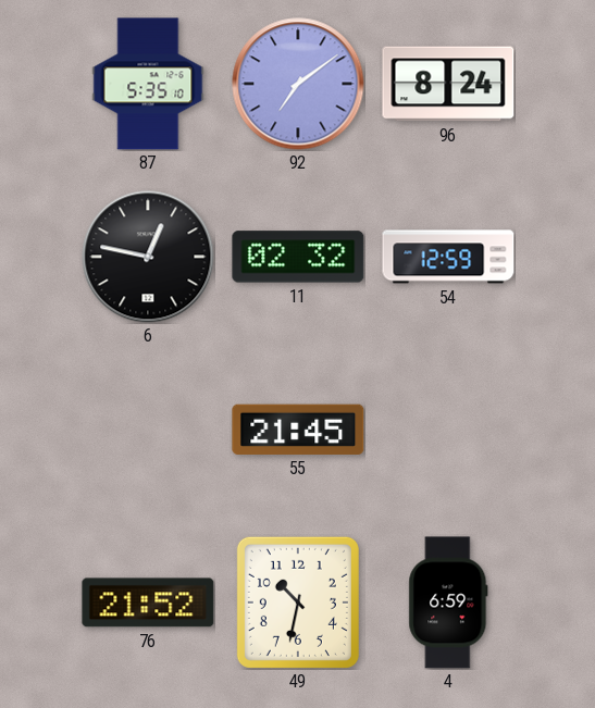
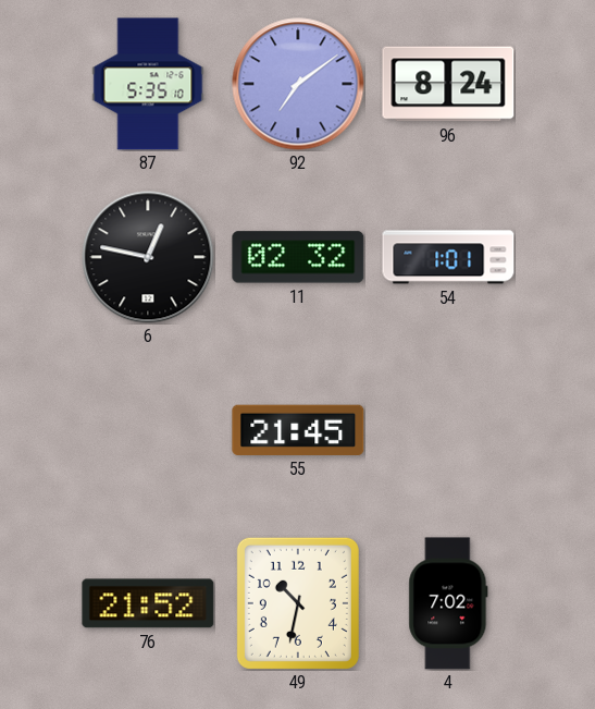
54: 12:59 -> 1:01 (448, 257)
4: 6:59 -> 7:02 (448, 603)
